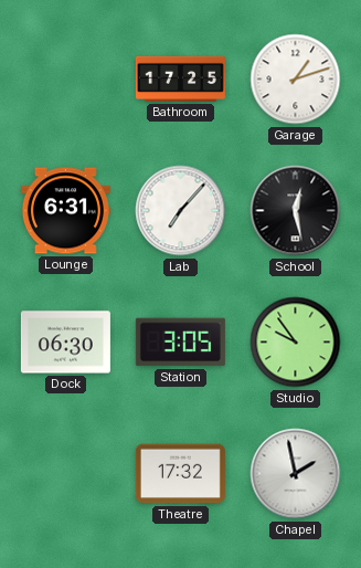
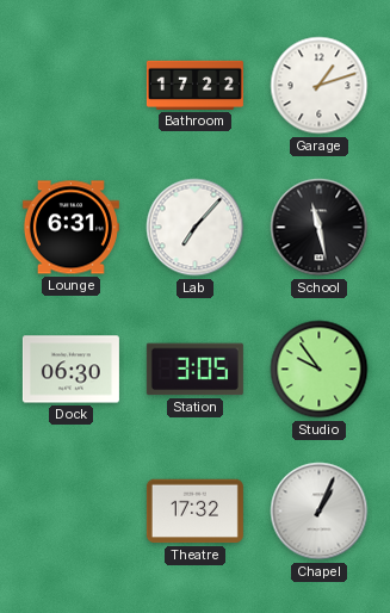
Bathroom: 17:25 -> 17:22 (194, 85)
School: 12:28 -> 11:28 (320, 228)
Chapel: 1:58 -> 1:04 (320, 512)
